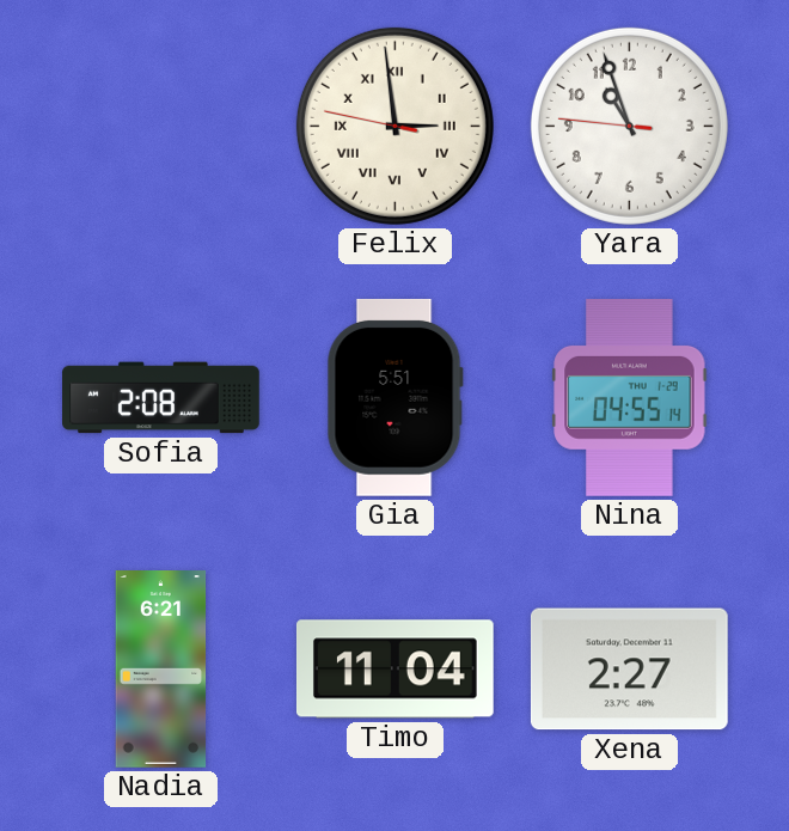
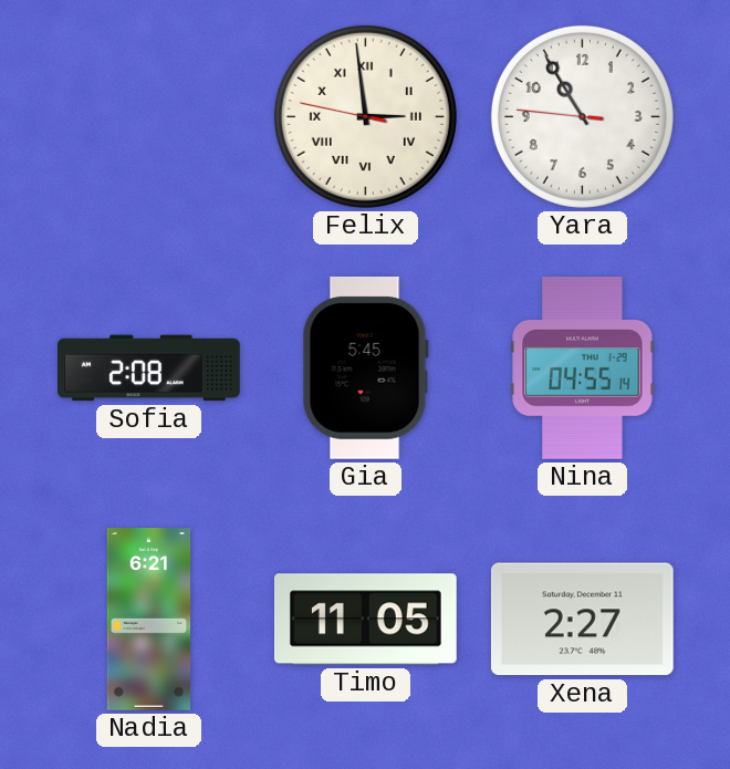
Yara: 10:56 -> 10:54 (582, 116)
Gia: 5:51 -> 5:45 (365, 367)
Timo: 11:04 -> 11:05 (365, 620)
